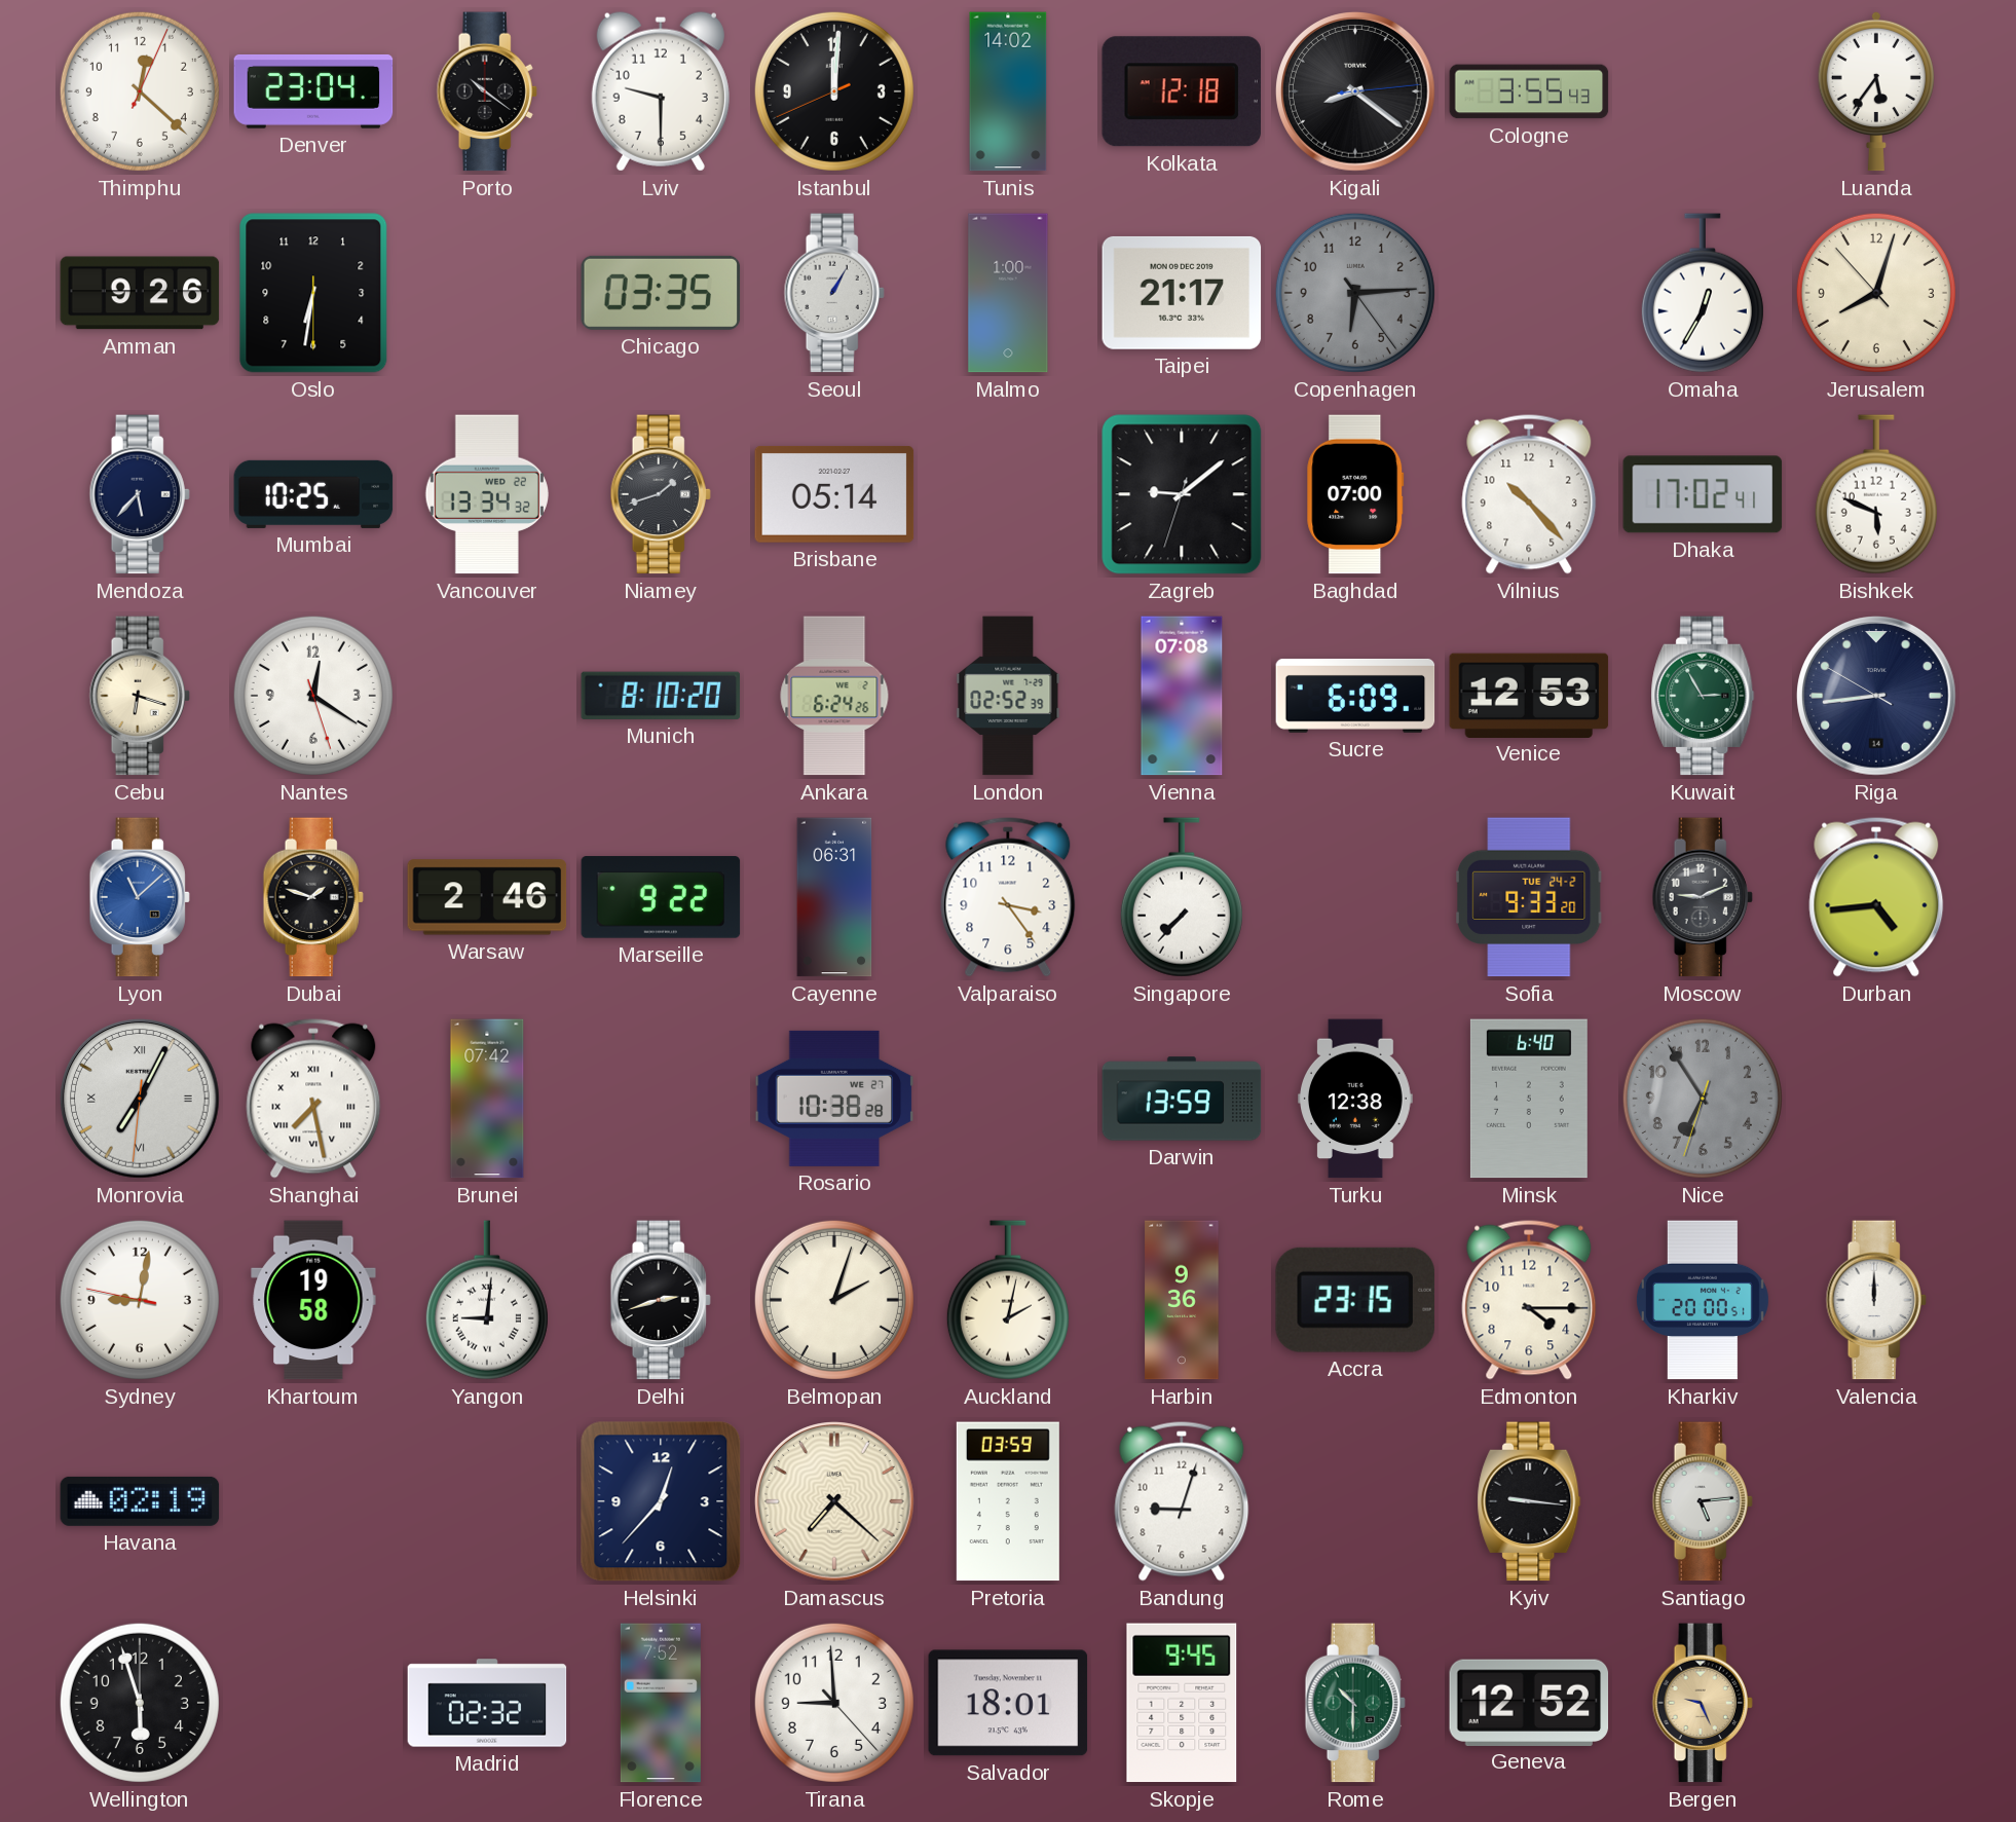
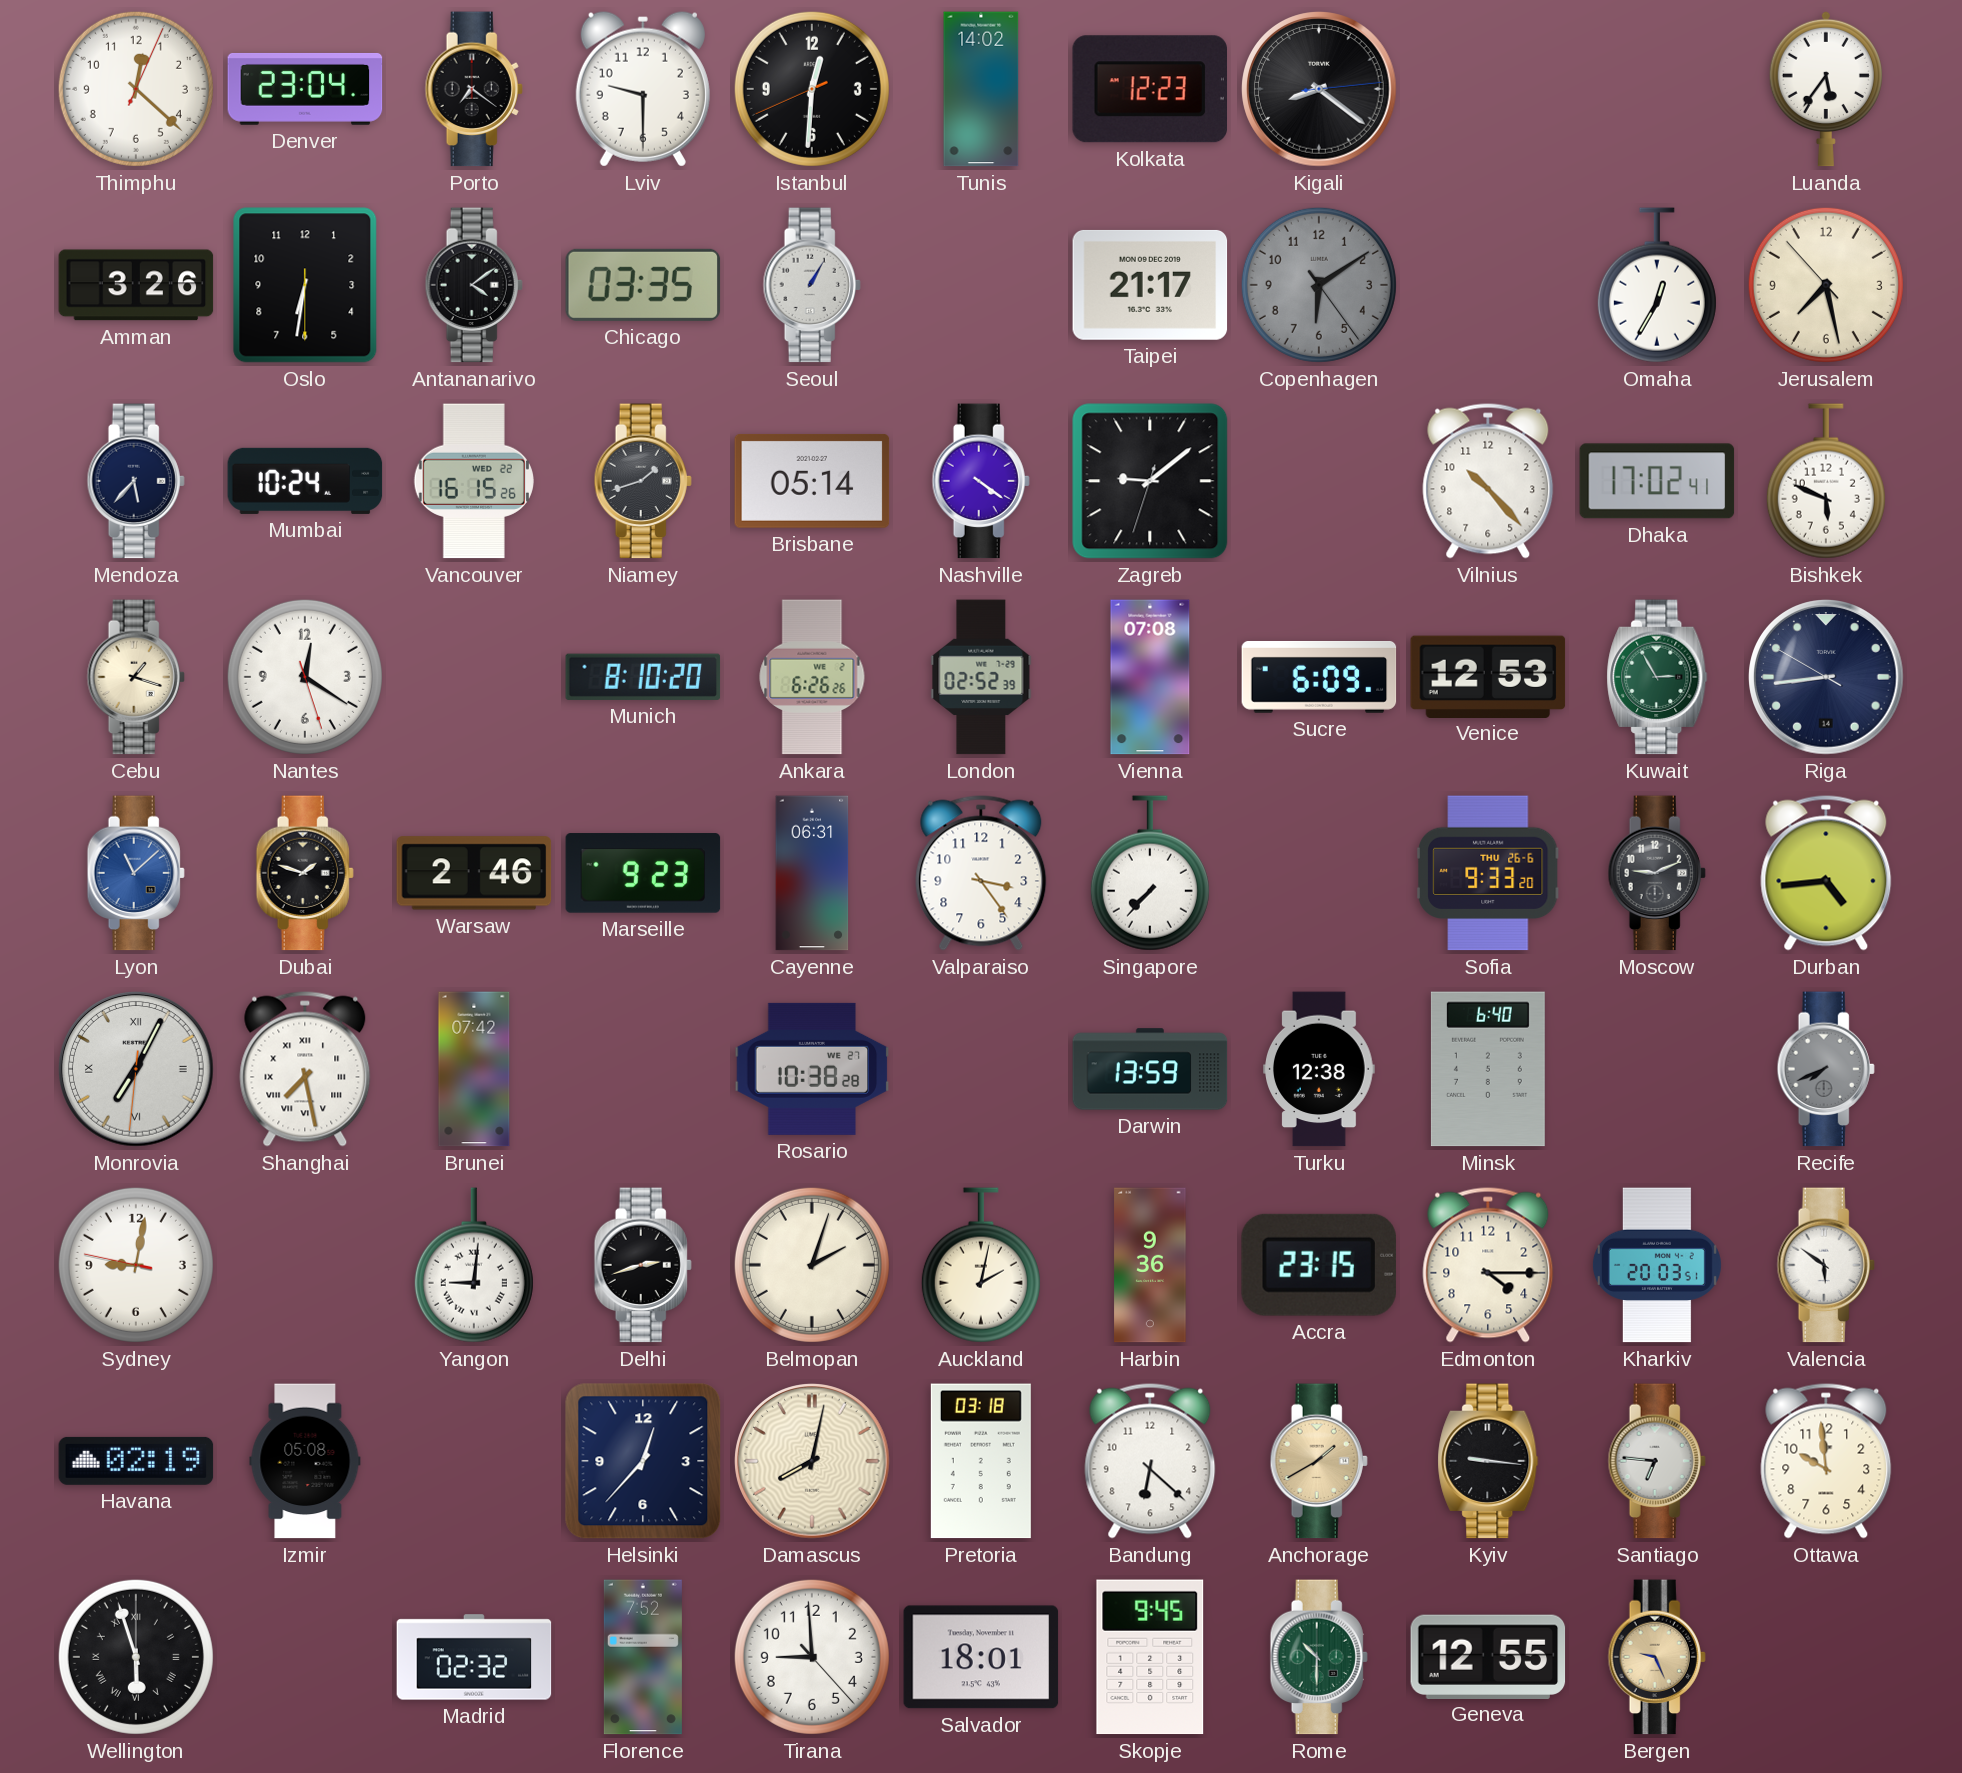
Porto: 10:21 -> 7:21 (474, 89)
Istanbul: 12:00 -> 12:30 (812, 89)
Kolkata: 12:18 -> 12:23 (1149, 89)
Cologne: 3:55 -> none (1529, 91)
Amman: 9:26 -> 3:26 (136, 285)
Antananarivo: none -> 4:09 (474, 285)
Malmo: 1:00 -> none (1008, 293)
Copenhagen: 6:14 -> 6:09 (1319, 285)
Jerusalem: 8:02 -> 7:27 (1826, 285)
Mumbai: 10:25 -> 10:24 (305, 481)
Vancouver: 13:34 -> 16:15 (474, 481)
Nashville: none -> 4:21 (981, 481)
Baghdad: 07:00 -> none (1355, 494)
Cebu: 6:18 -> 1:18 (136, 677)
Ankara: 6:24 -> 6:26 (812, 677)
Marseille: 9:22 -> 9:23 (643, 873)
Sofia date: TUE 24-2 -> THU 26-6 (1489, 873)
Nice: 6:54 -> none (1703, 1099)
Recife: none -> 7:41 (1826, 1069)
Khartoum: 19:58 -> none (313, 1300)
Kharkiv: 20:00 -> 20:03 (1657, 1265)
Valencia: 12:00 -> 5:51 (1826, 1265)
Izmir: none -> 05:08 (305, 1461)
Damascus: 7:22 -> 8:02 (812, 1461)
Pretoria: 03:59 -> 03:18 (981, 1461)
Bandung: 9:03 -> 6:22 (1150, 1461)
Anchorage: none -> 1:40 (1319, 1461)
Santiago: 5:14 -> 6:46 (1657, 1461)
Ottawa: none -> 9:59 (1826, 1461)
Wellington numerals: Arabic -> Roman (136, 1657)
Geneva: 12:52 -> 12:55 (1488, 1656)
